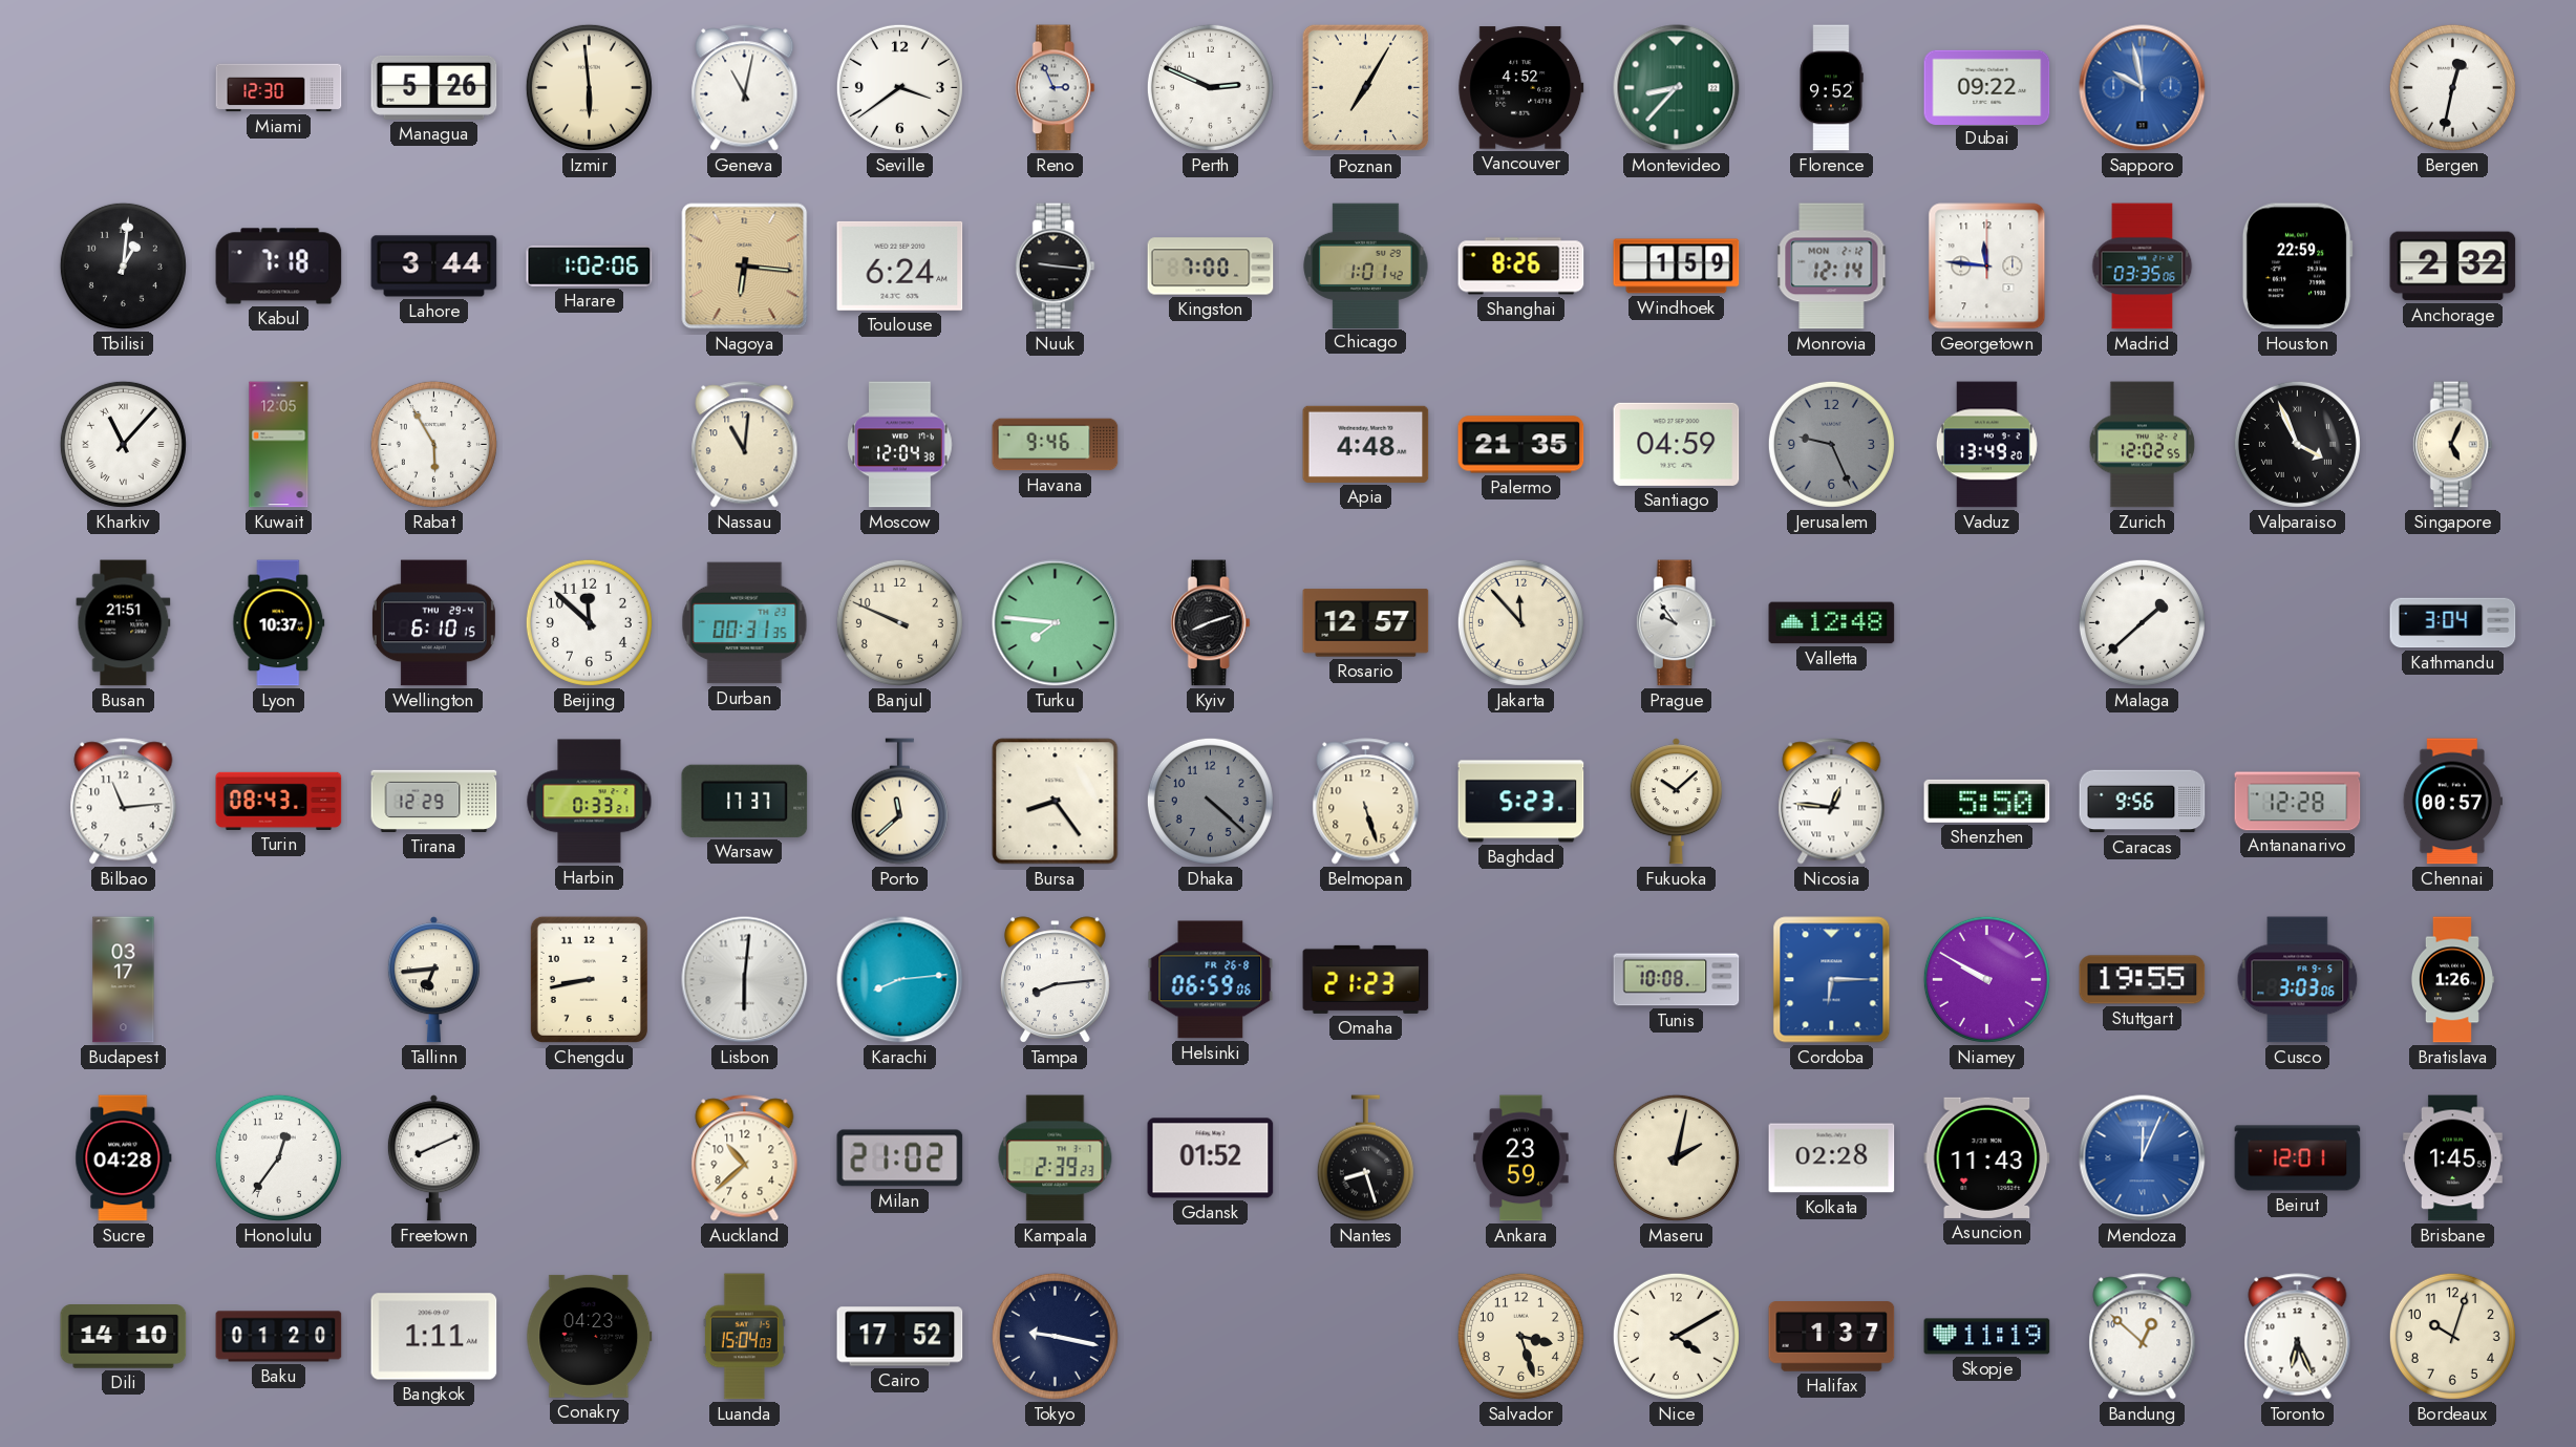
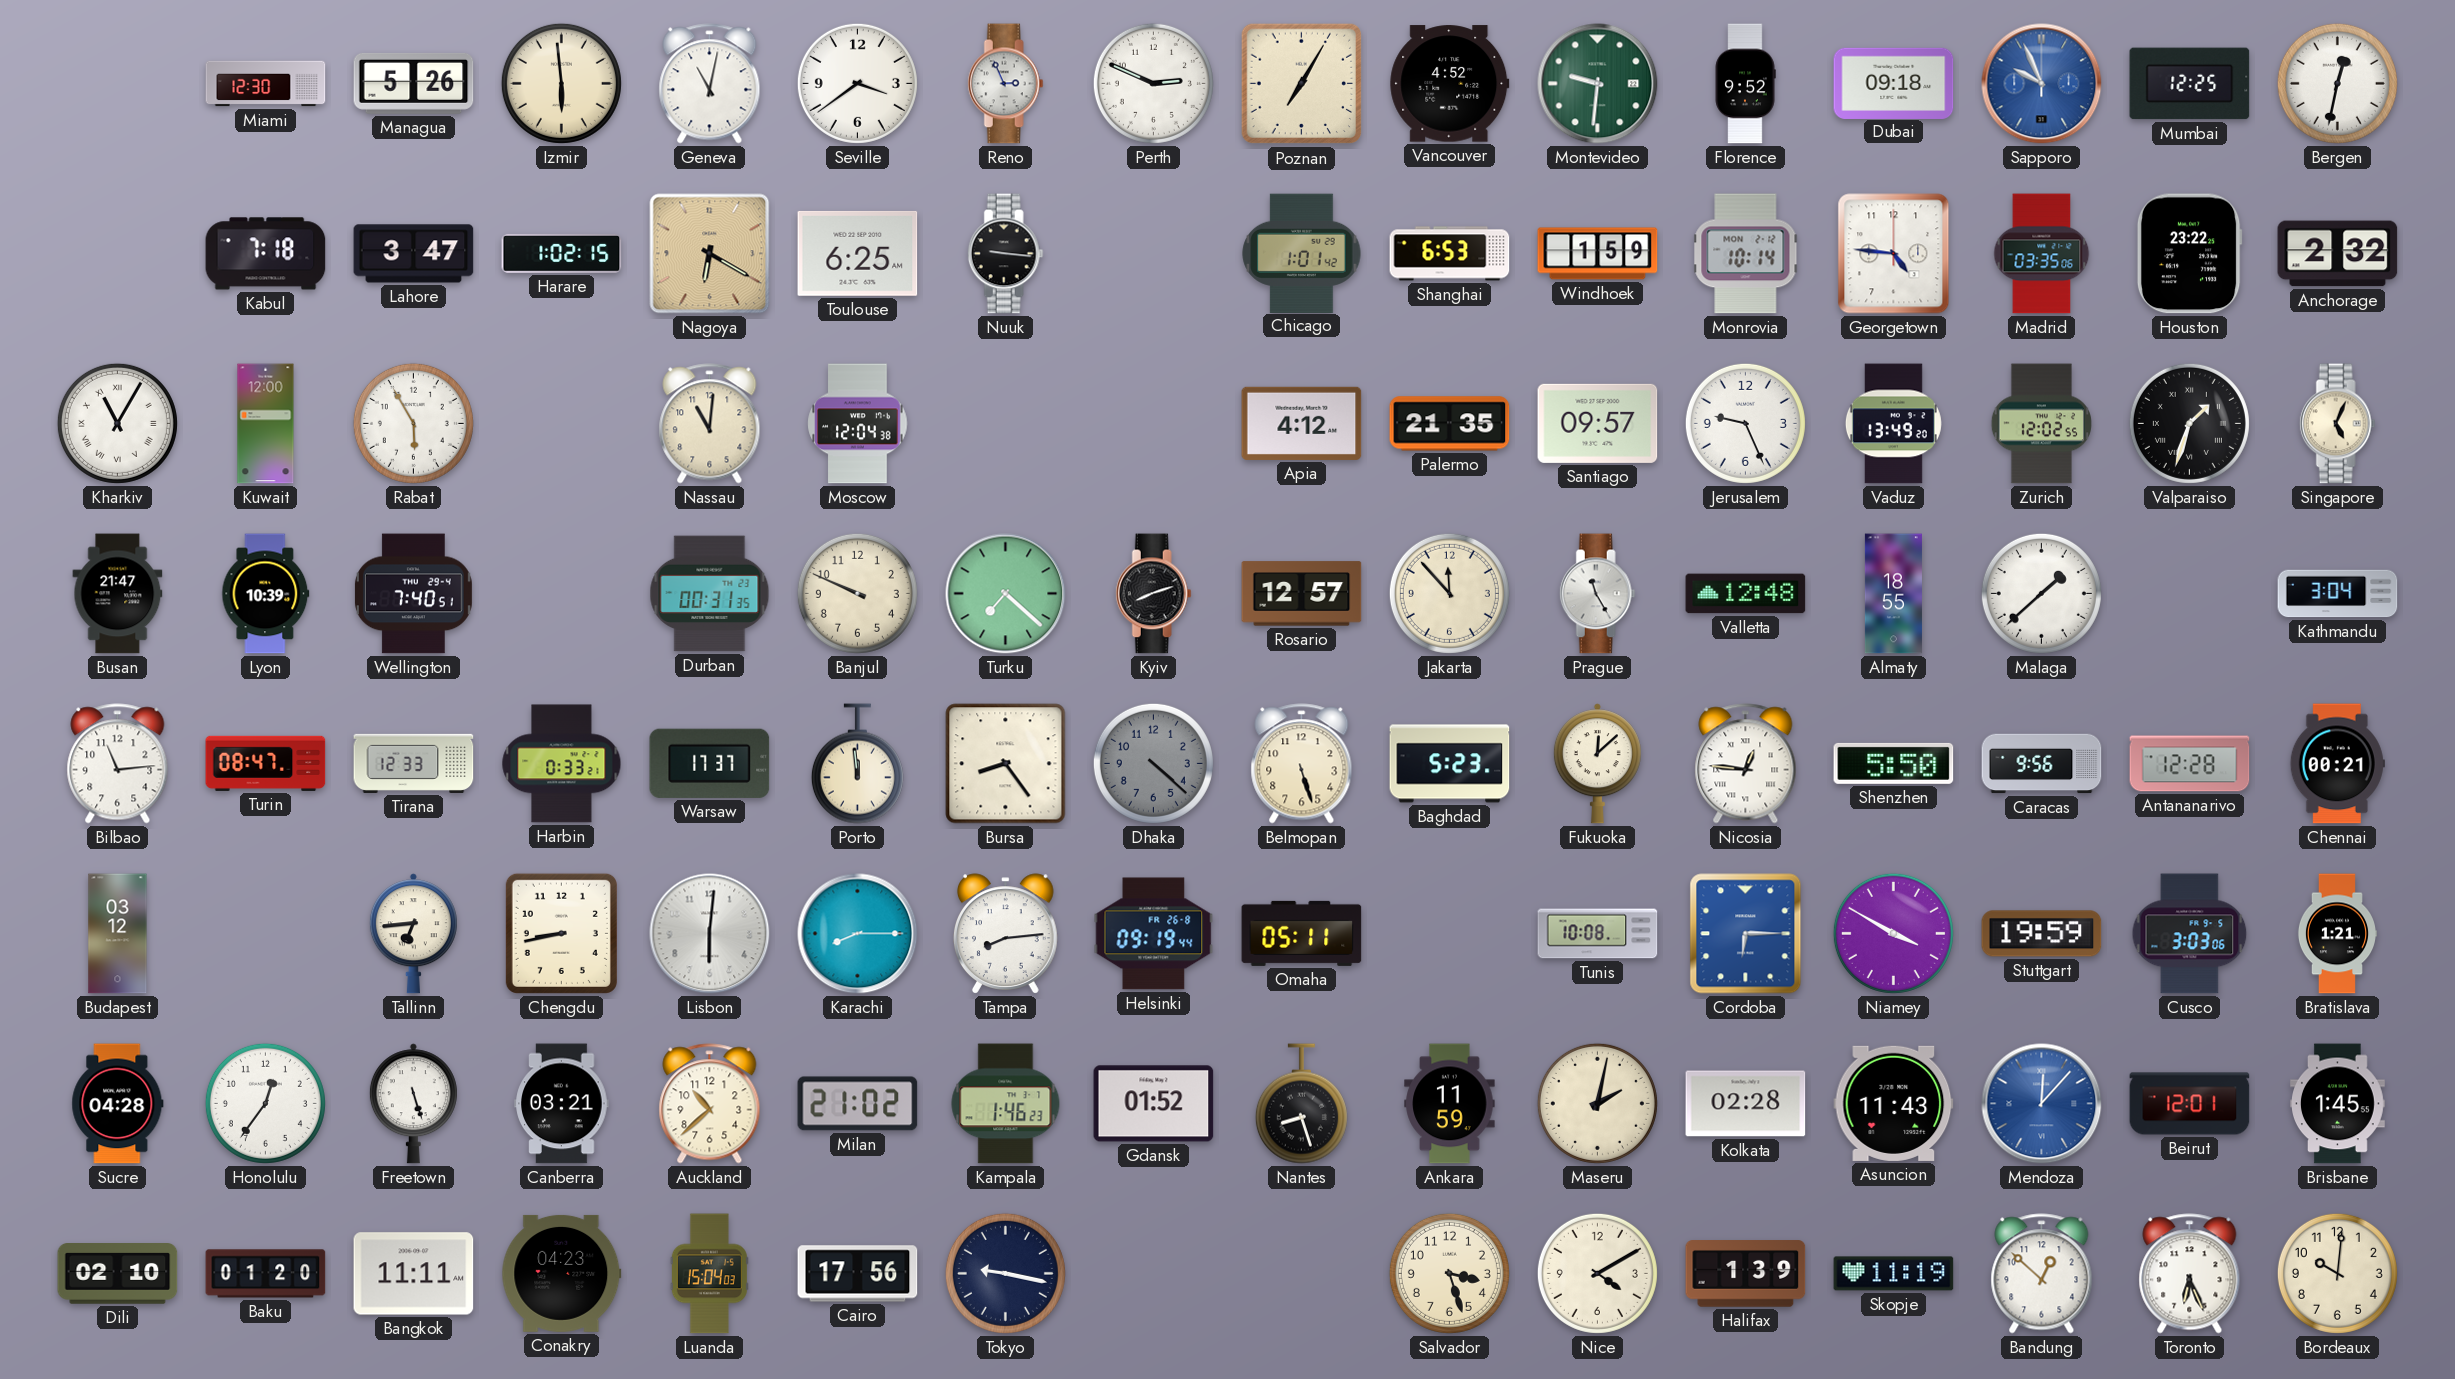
Montevideo: 8:37 -> 9:31 (1598, 84)
Dubai: 09:22 -> 09:18 (1894, 83)
Sapporo: 9:58 -> 9:56 (2042, 84)
Mumbai: none -> 12:25 (2190, 84)
Tbilisi: 1:01 -> none (123, 265)
Lahore: 3:44 -> 3:47 (414, 254)
Harare: 1:02:06 -> 1:02:15 (562, 253)
Nagoya: 6:16 -> 6:20 (710, 254)
Toulouse: 6:24 -> 6:25 (858, 253)
Kingston: 7:00 -> none (1211, 267)
Shanghai: 8:26 -> 6:53 (1450, 254)
Monrovia: 12:14 -> 10:14 (1746, 254)
Georgetown: 11:46 -> 4:46 (1894, 254)
Houston: 22:59 -> 23:22 (2189, 254)
Kharkiv: 11:07 -> 11:05 (117, 423)
Kuwait: 12:05 -> 12:00 (266, 424)
Havana: 9:46 -> none (1056, 445)
Apia: 4:48 -> 4:12 (1302, 423)
Santiago: 04:59 -> 09:57 (1598, 423)
Jerusalem dial: grey -> white (1745, 423)
Valparaiso: 3:56 -> 1:33 (2189, 423)
Busan: 21:51 -> 21:47 (118, 594)
Lyon: 10:37 -> 10:39 (266, 594)
Wellington: 6:10 -> 7:40 (413, 594)
Beijing: 11:52 -> none (589, 622)
Turku: 7:46 -> 7:22 (1006, 594)
Prague: 9:54 -> 11:25 (1597, 594)
Almaty: none -> 18:55 (1893, 594)
Turin: 08:43 -> 08:47 (266, 763)
Tirana: 12:29 -> 12:33 (414, 763)
Porto: 11:38 -> 11:59 (857, 764)
Fukuoka: 10:08 -> 12:08 (1597, 764)
Chennai: 00:57 -> 00:21 (2337, 764)
Budapest: 03:17 -> 03:12 (118, 934)
Karachi: 8:14 -> 8:15 (858, 934)
Helsinki: 06:59 -> 09:19 (1154, 934)
Omaha: 21:23 -> 05:11 (1302, 933)
Niamey: 9:50 -> 3:50 (1893, 933)
Stuttgart: 19:55 -> 19:59 (2042, 934)
Bratislava: 1:26 -> 1:21 (2336, 934)
Freetown: 8:11 -> 5:27 (413, 1104)
Canberra: none -> 03:21 (562, 1104)
Kampala: 2:39 -> 1:46 (1006, 1104)
Ankara: 23:59 -> 11:59 (1450, 1104)
Mendoza: 12:04 -> 12:07 (2042, 1104)
Dili: 14:10 -> 02:10 (118, 1274)
Bangkok: 1:11 -> 11:11 (414, 1274)
Cairo: 17:52 -> 17:56 (858, 1274)
Halifax: 1:37 -> 1:39 (1746, 1274)
Bordeaux: 10:03 -> 10:01 (2337, 1273)
